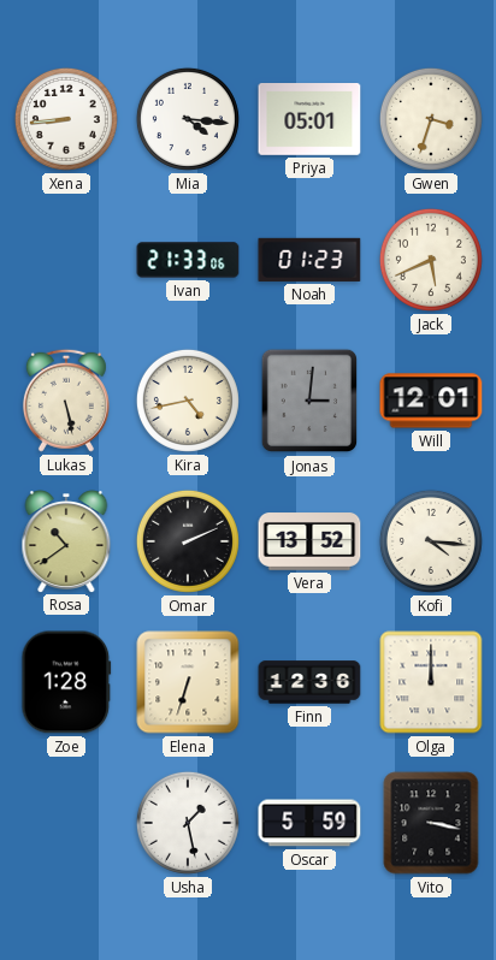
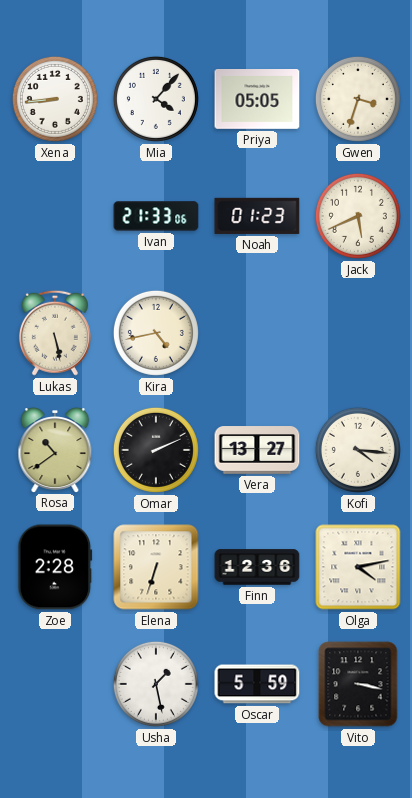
Mia: 4:16 -> 4:07 (156, 99)
Priya: 05:01 -> 05:05 (257, 100)
Jonas: 3:01 -> none (308, 401)
Will: 12:01 -> none (431, 401)
Vera: 13:52 -> 13:27 (257, 450)
Zoe: 1:28 -> 2:28 (55, 567)
Olga: 12:00 -> 4:13 (358, 567)
